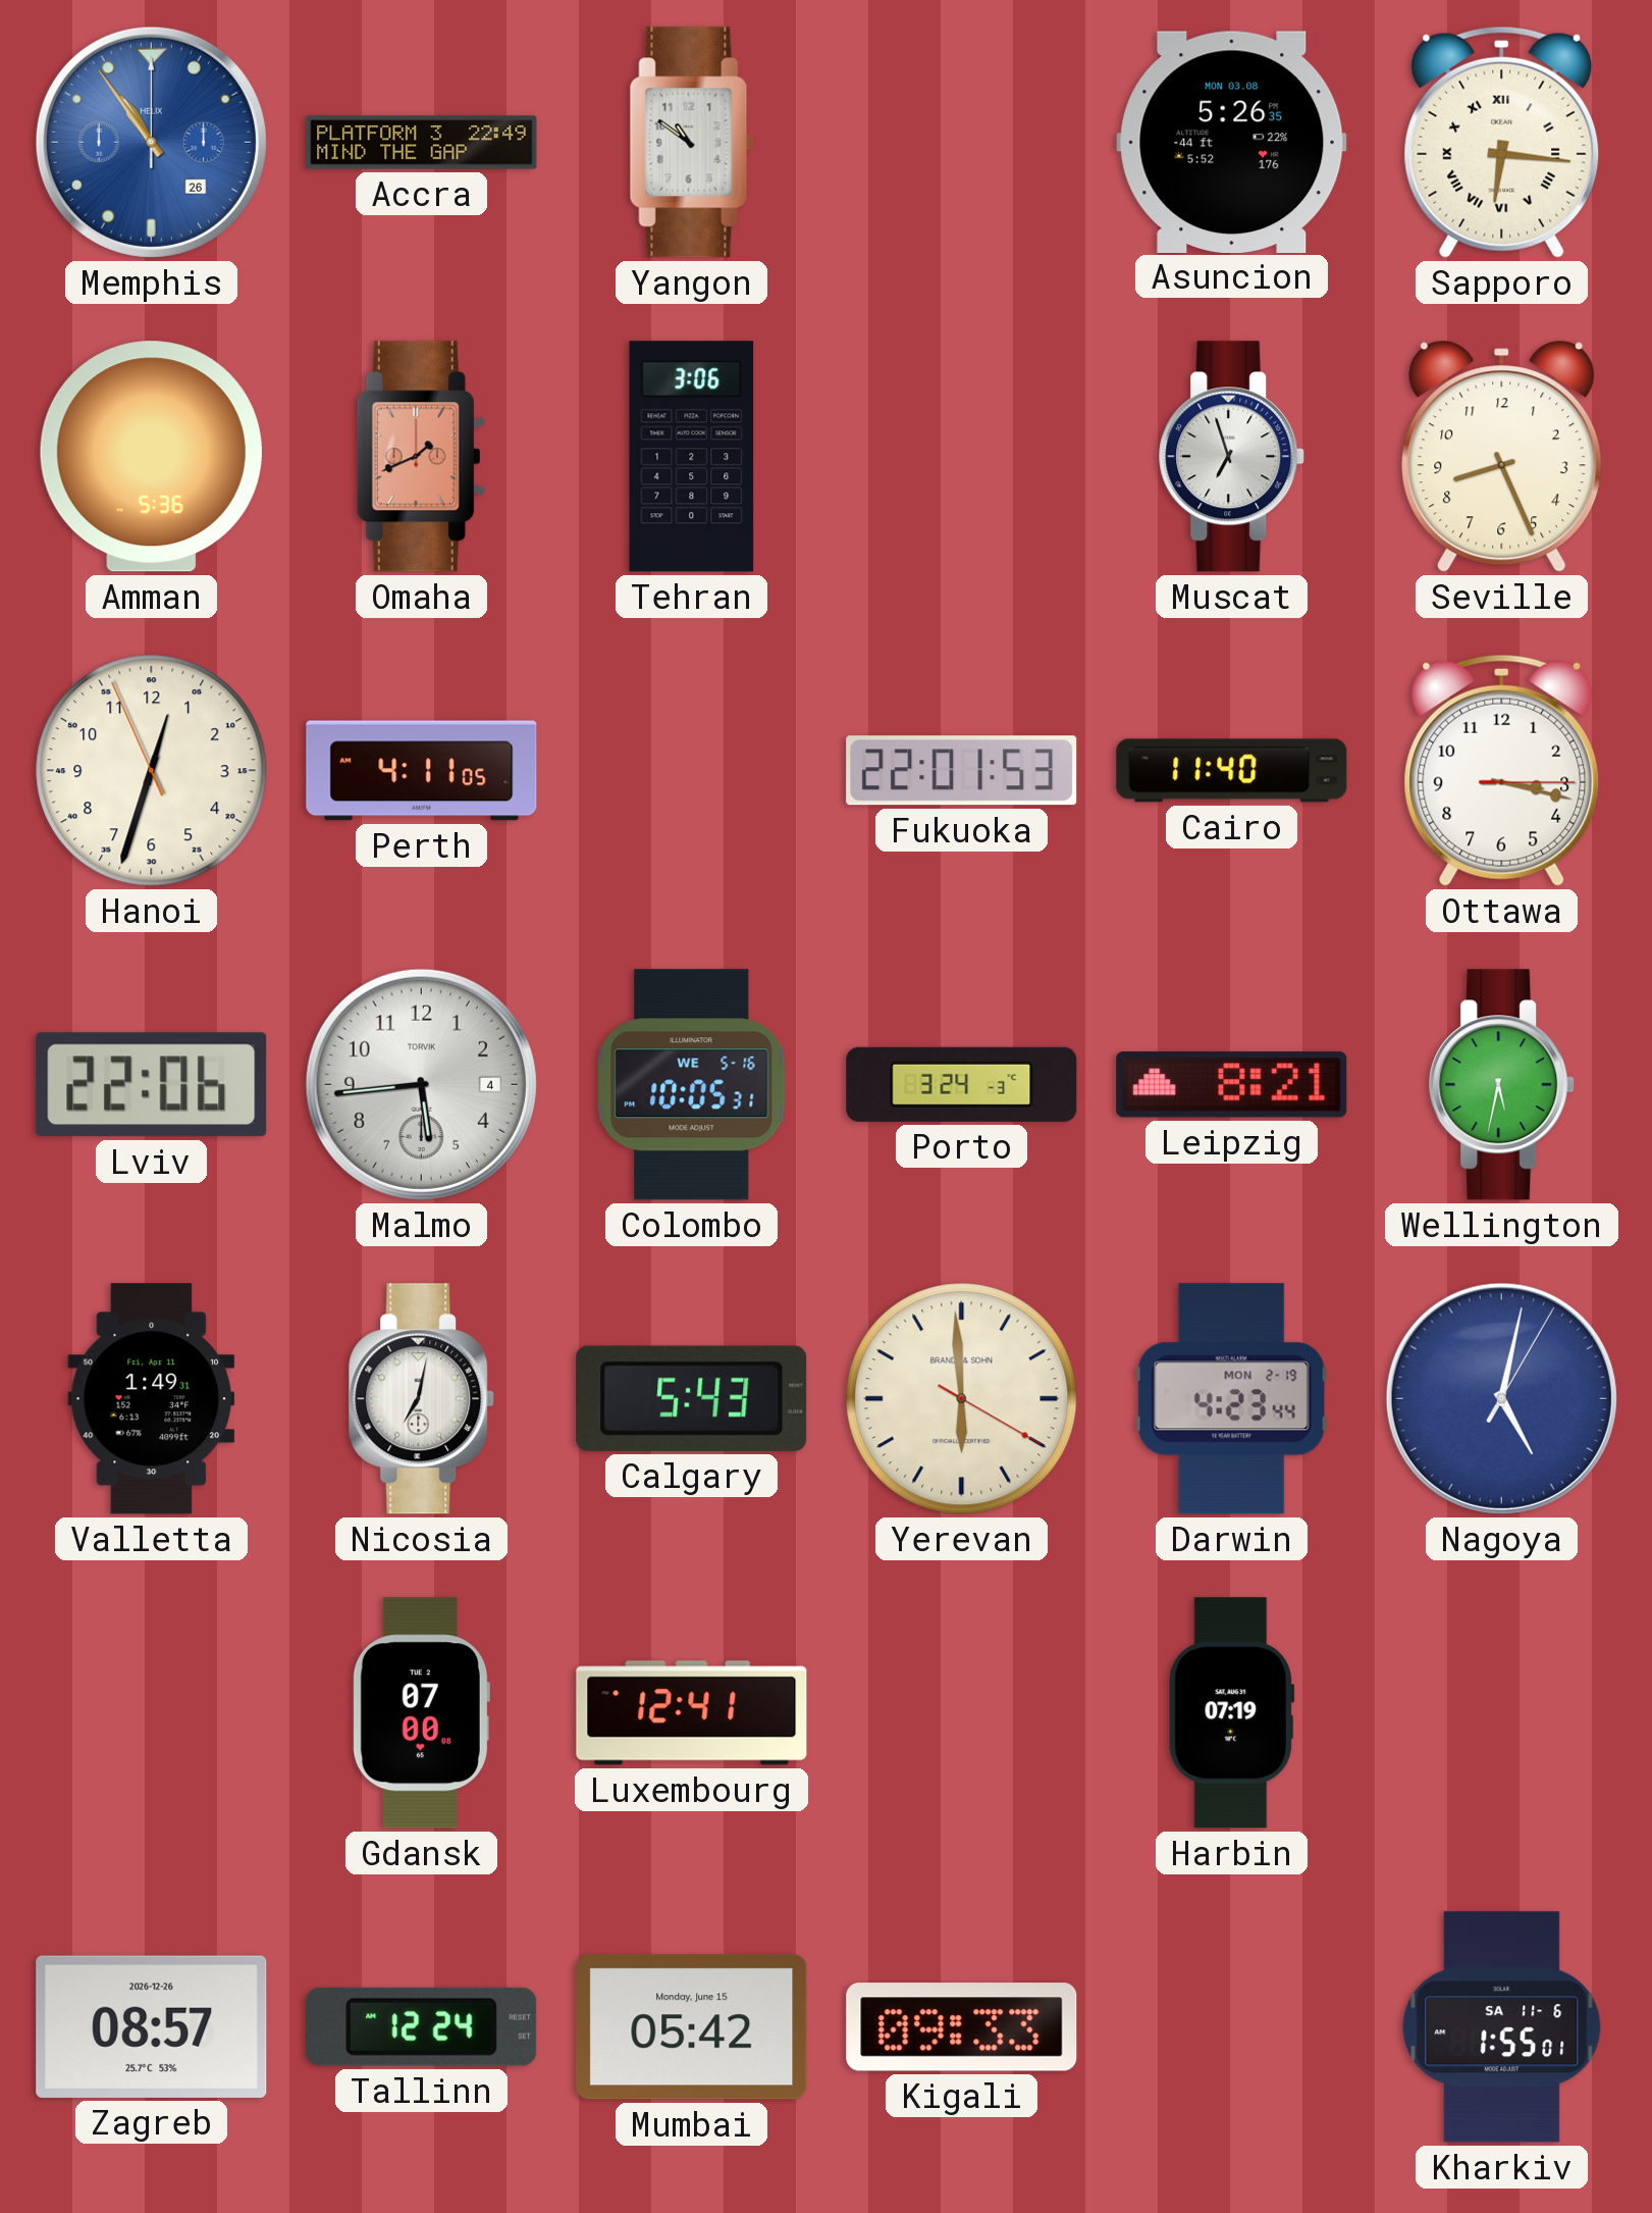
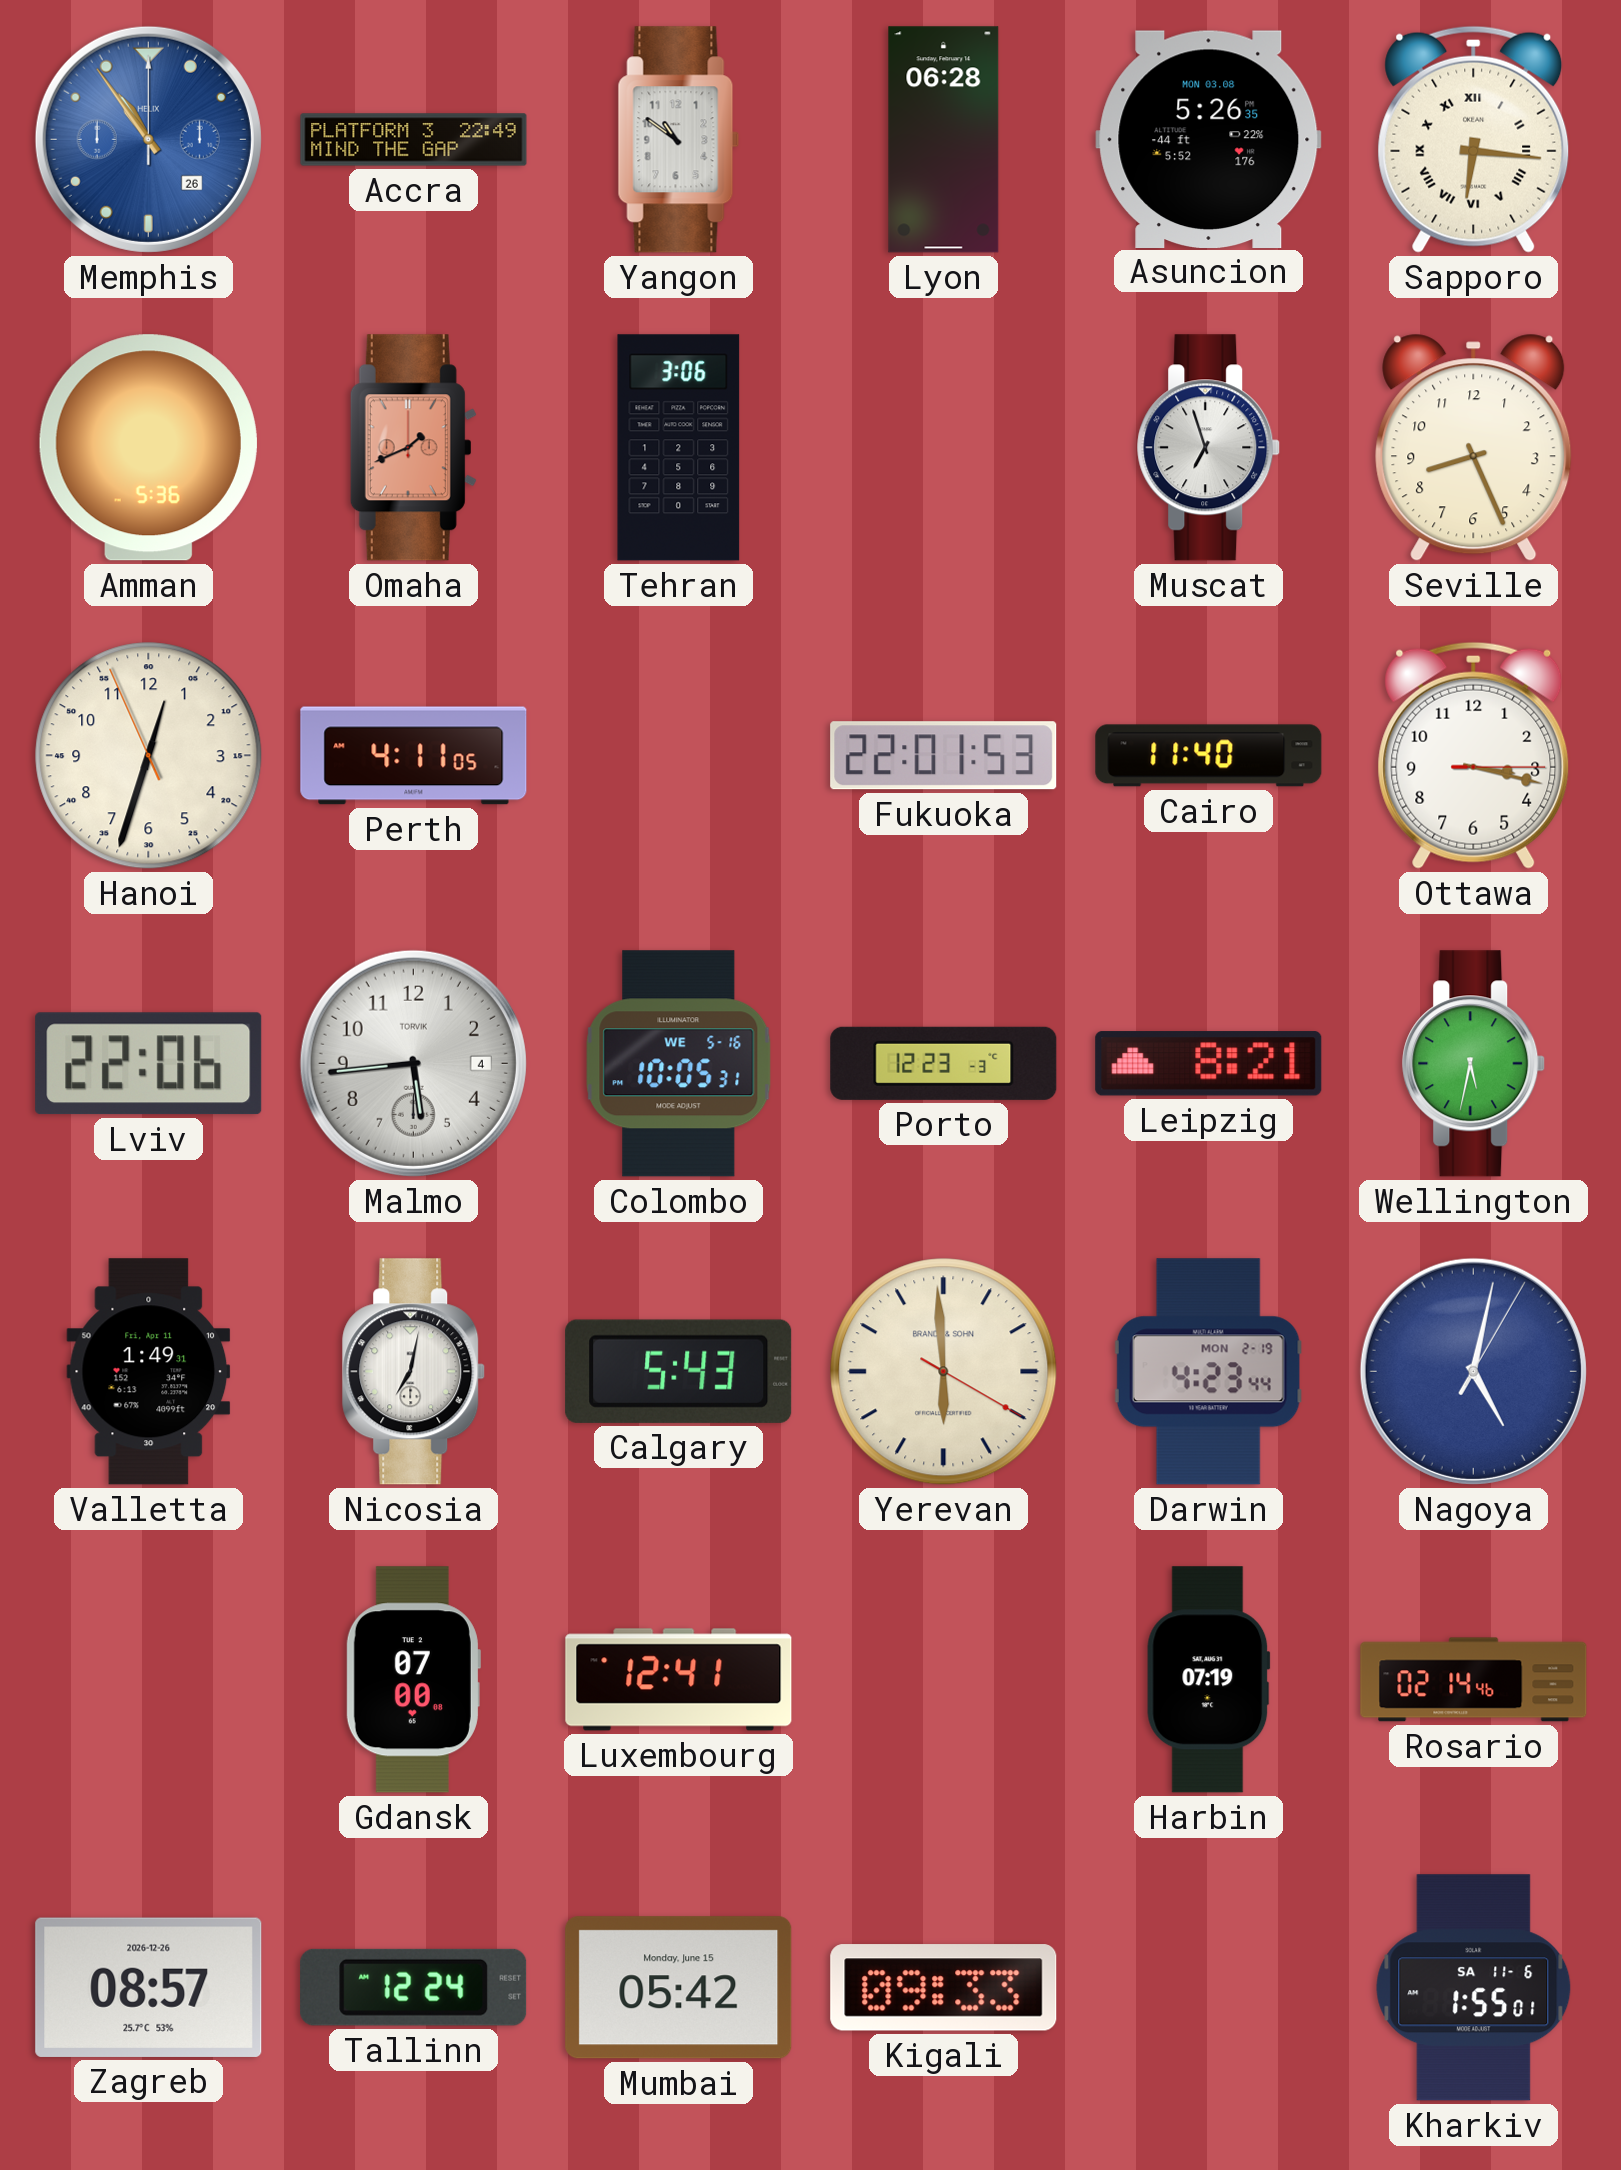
Lyon: none -> 06:28 (944, 140)
Porto: 3:24 -> 12:23 (944, 1063)
Rosario: none -> 02:14 (1474, 1680)
